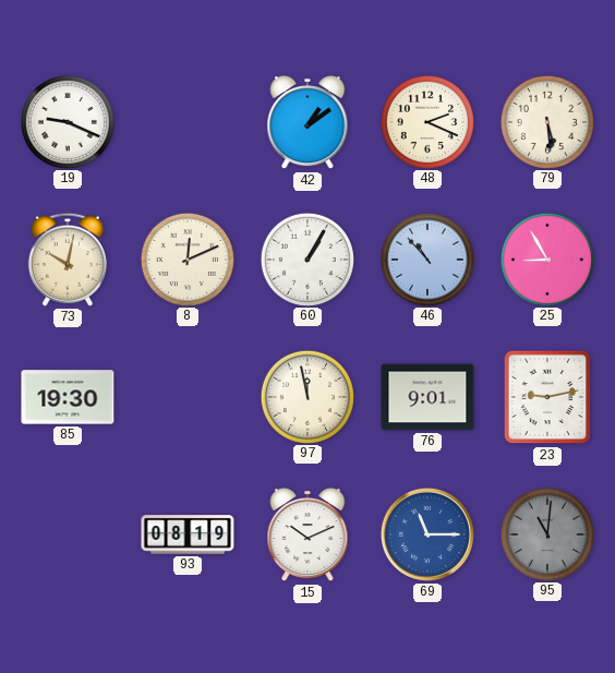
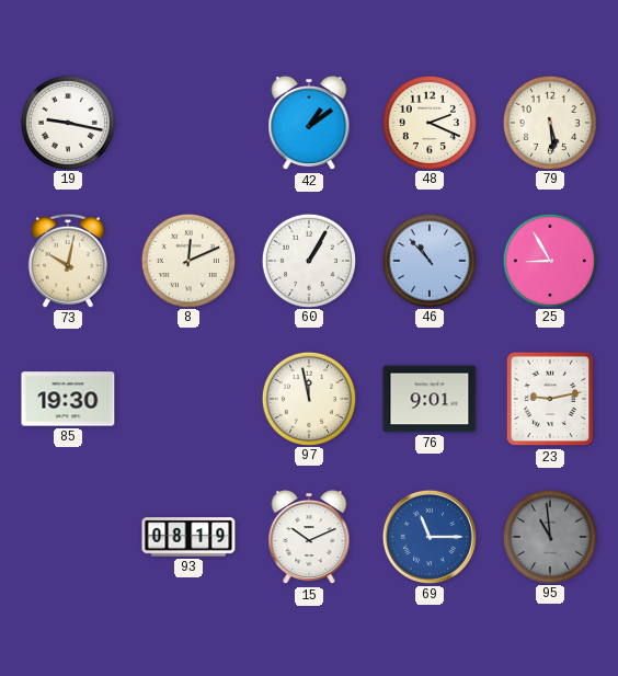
19: 9:19 -> 9:17 (67, 122)
95: 11:01 -> 10:59 (549, 536)
